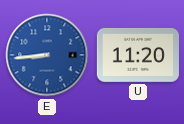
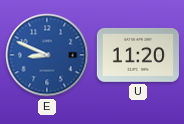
E: 8:44 -> 8:49 (47, 55)
